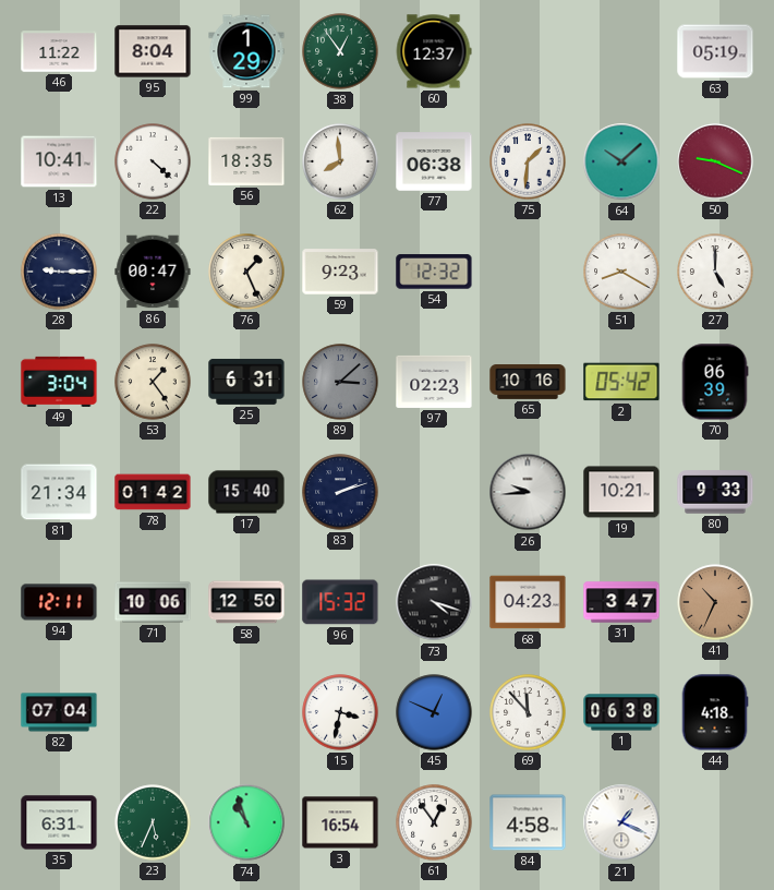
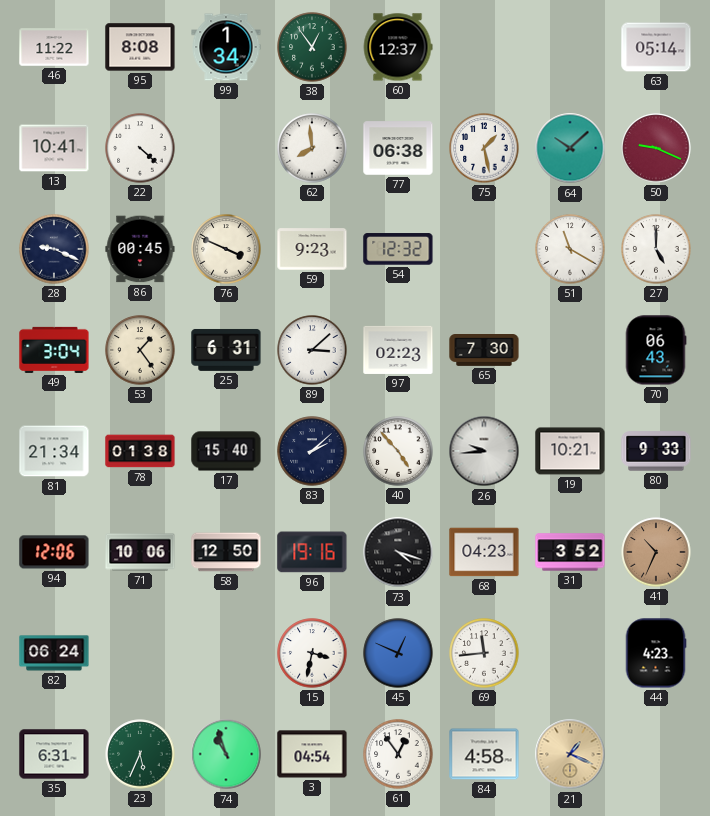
95: 8:04 -> 8:08 (140, 47)
99: 1:29 -> 1:34 (226, 47)
63: 05:19 -> 05:14 (656, 47)
56: 18:35 -> none (246, 161)
75: 1:31 -> 1:28 (484, 148)
28: 9:15 -> 9:19 (54, 249)
86: 00:47 -> 00:45 (140, 249)
76: 1:26 -> 3:49 (226, 249)
51: 8:20 -> 11:20 (570, 249)
89 dial: grey -> white (312, 350)
65: 10:16 -> 7:30 (484, 351)
2: 05:42 -> none (621, 382)
70: 06:39 -> 06:43 (656, 350)
78: 01:42 -> 01:38 (140, 451)
83: 2:12 -> 2:08 (312, 451)
40: none -> 4:53 (398, 451)
94: 12:11 -> 12:06 (54, 552)
96: 15:32 -> 19:16 (312, 552)
31: 3:47 -> 3:52 (570, 552)
82: 07:04 -> 06:24 (54, 653)
69: 11:53 -> 11:44 (484, 653)
1: 06:38 -> none (621, 712)
44: 4:18 -> 4:23 (656, 653)
3: 16:54 -> 04:54 (312, 754)
21 dial: white -> champagne (570, 754)
